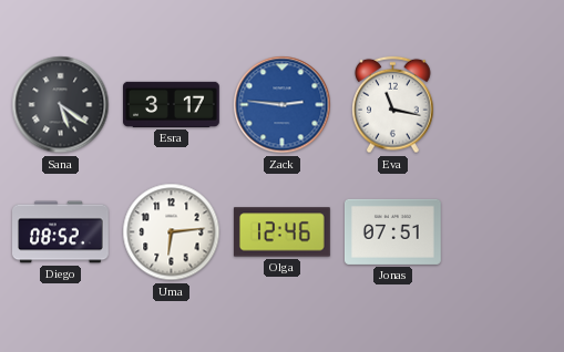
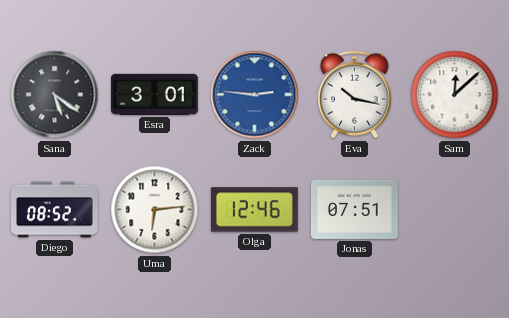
Esra: 3:17 -> 3:01 (155, 94)
Eva: 11:17 -> 10:17 (355, 95)
Sam: none -> 12:08 (455, 95)
